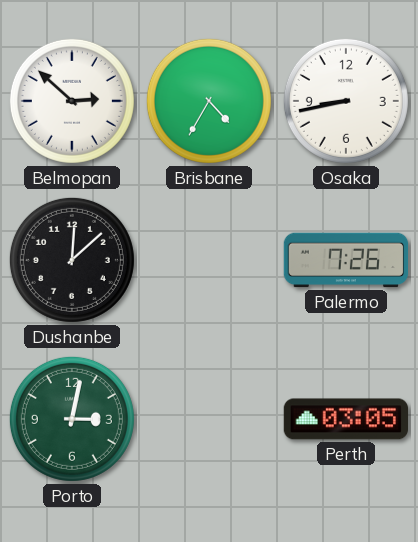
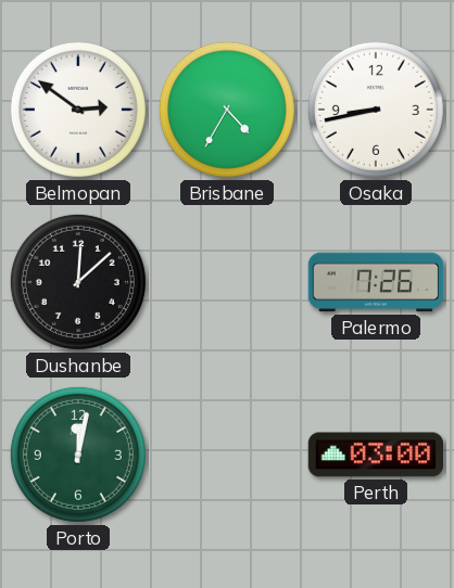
Belmopan: 2:52 -> 2:51 (78, 110)
Porto: 3:02 -> 12:02 (78, 455)
Perth: 03:05 -> 03:00 (375, 455)
